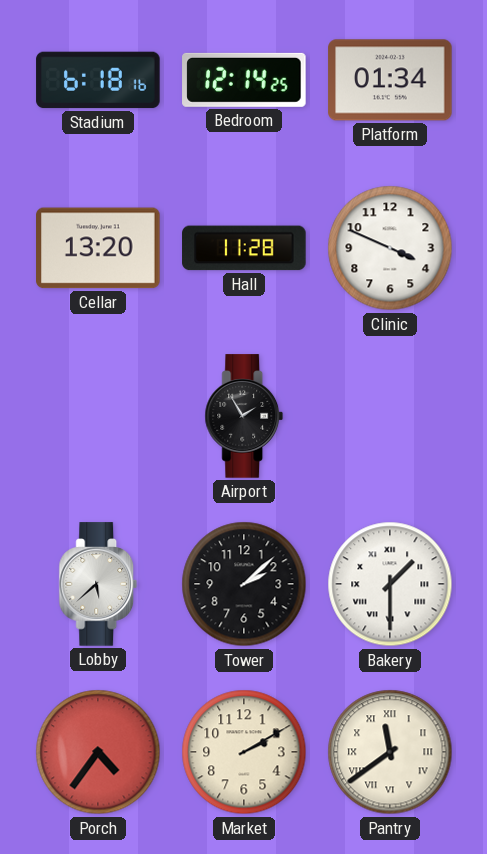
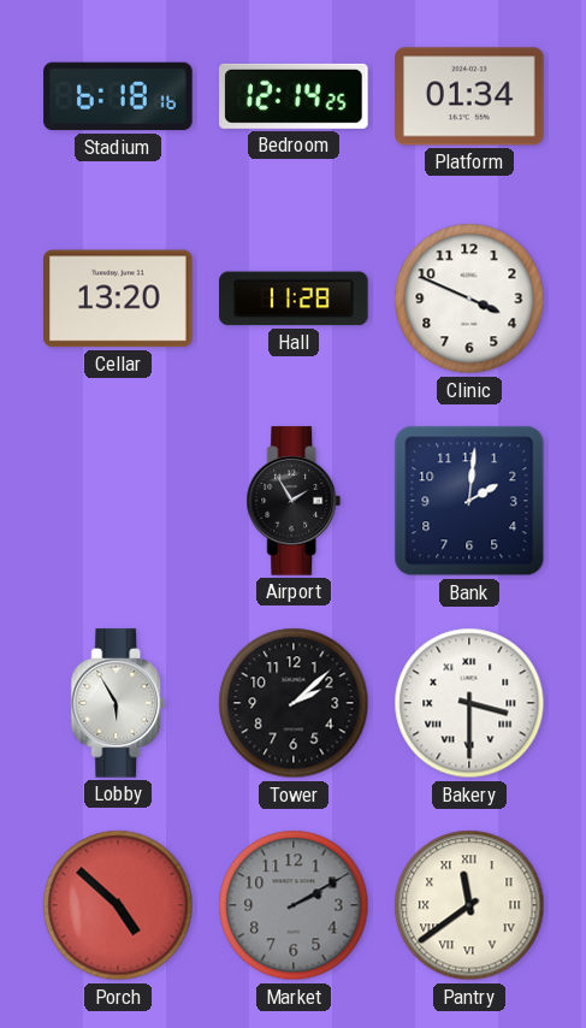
Bank: none -> 2:01 (469, 501)
Lobby: 5:38 -> 5:55 (118, 703)
Bakery: 1:30 -> 3:30 (469, 703)
Porch: 4:36 -> 4:52 (118, 905)
Market dial: cream -> grey (294, 905)
